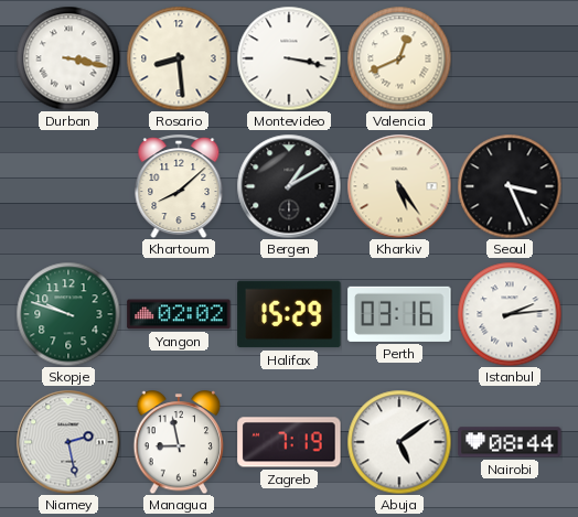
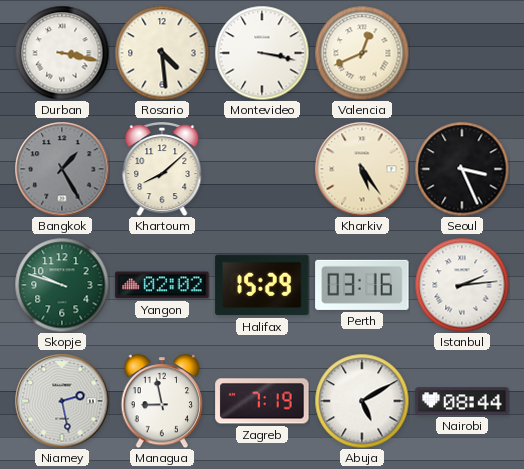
Rosario: 8:29 -> 4:29 (162, 53)
Bangkok: none -> 1:25 (62, 169)
Bergen: 1:10 -> none (289, 186)
Abuja: 5:09 -> 5:10 (362, 401)
